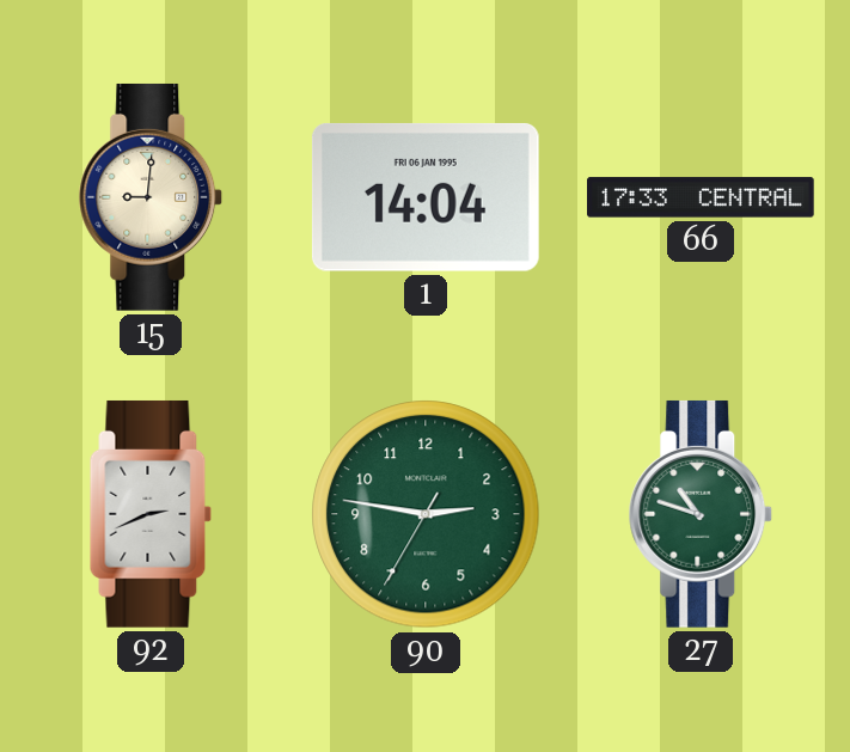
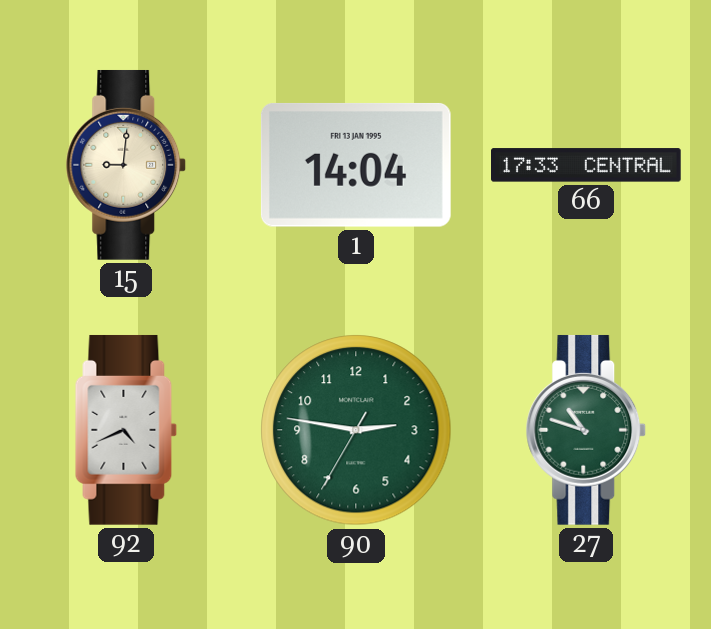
1 date: FRI 06 JAN 1995 -> FRI 13 JAN 1995 (356, 165)
92: 2:41 -> 4:41 (126, 430)
